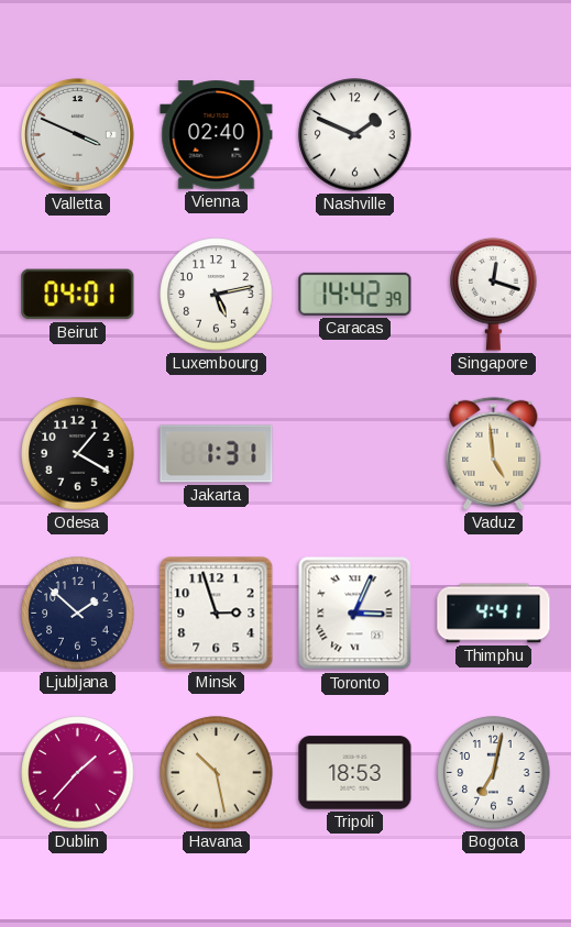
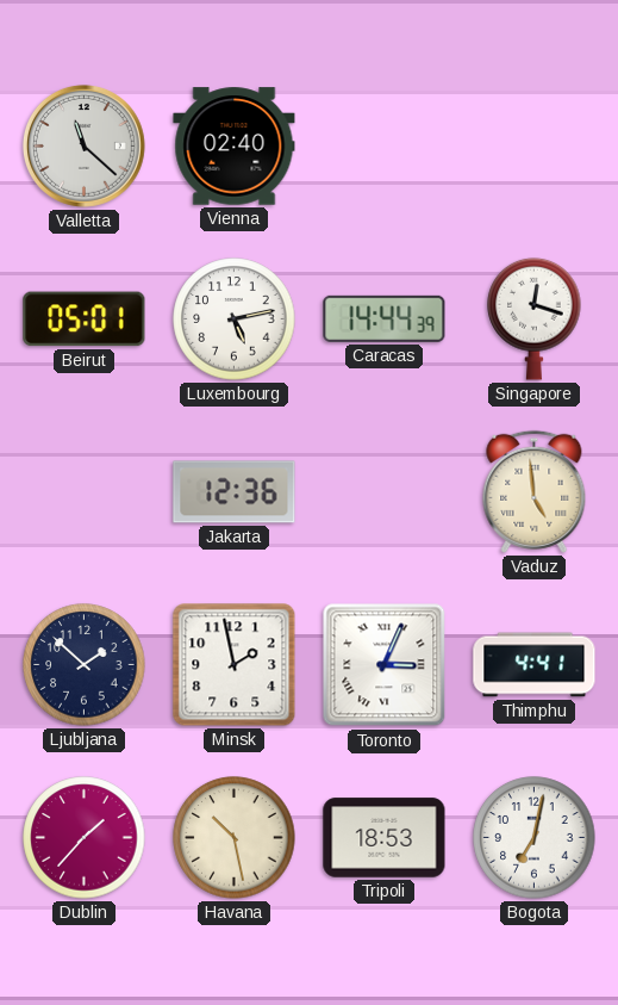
Valletta: 3:49 -> 11:22 (83, 145)
Nashville: 1:49 -> none (355, 135)
Beirut: 04:01 -> 05:01 (85, 320)
Caracas: 14:42 -> 14:44 (385, 318)
Odesa: 1:20 -> none (78, 454)
Jakarta: 1:31 -> 12:36 (235, 492)
Minsk: 2:57 -> 1:58 (235, 665)
